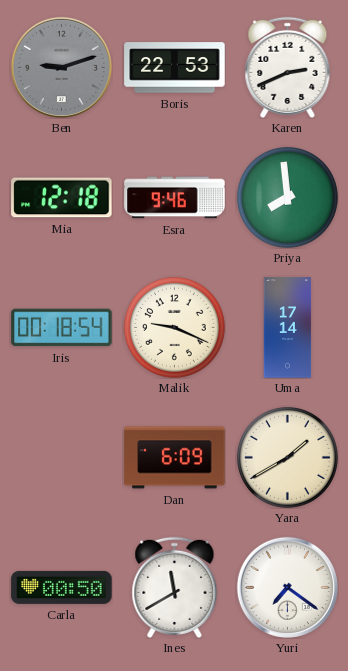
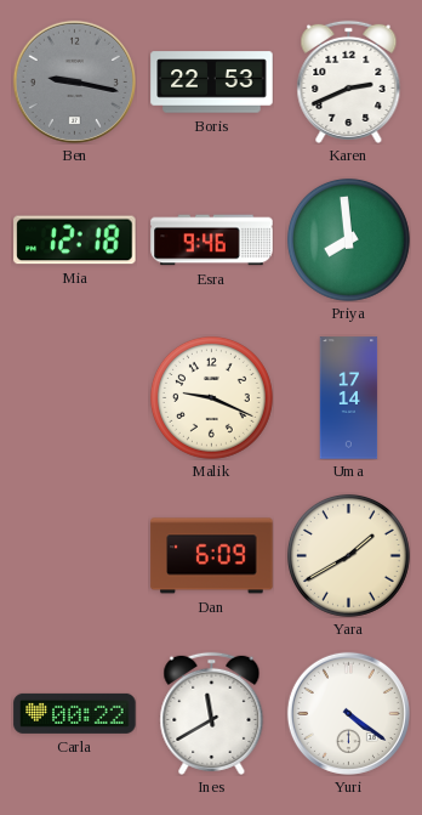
Ben: 9:12 -> 9:17 (74, 81)
Iris: 00:18 -> none (62, 328)
Carla: 00:50 -> 00:22 (75, 713)
Yuri: 7:21 -> 4:21 (348, 713)
